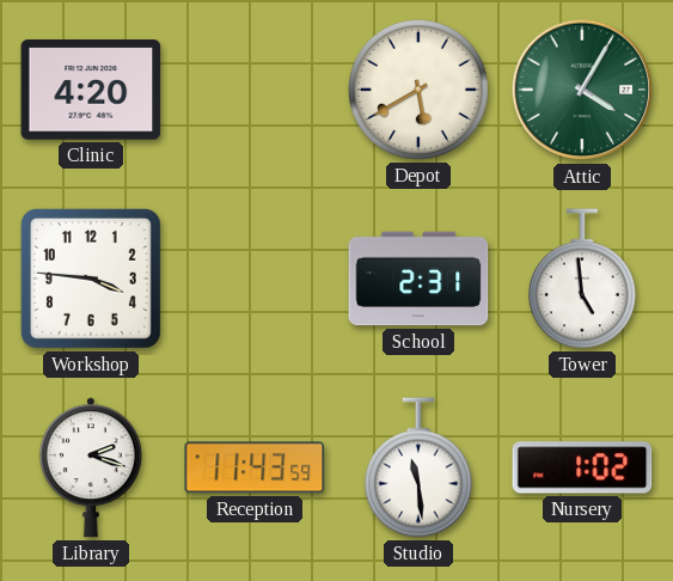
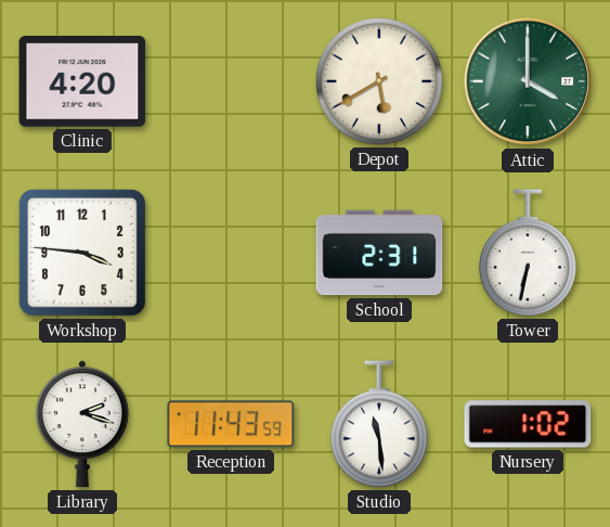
Attic: 4:05 -> 4:00 (528, 81)
Tower: 4:59 -> 6:32 (528, 253)
